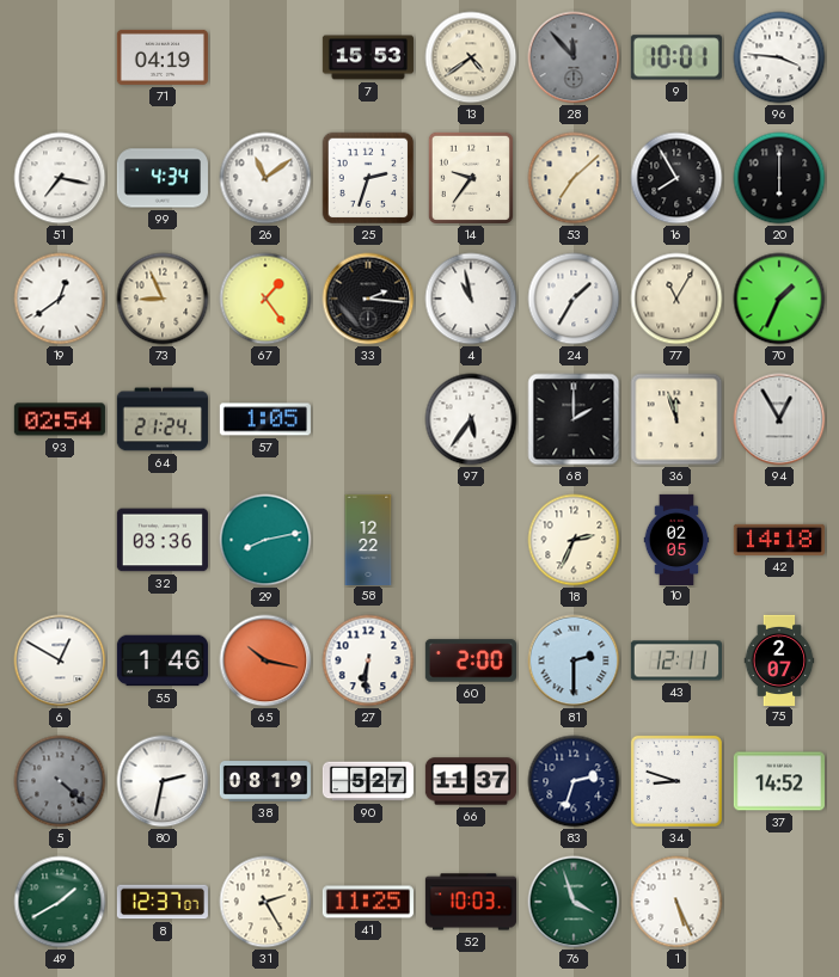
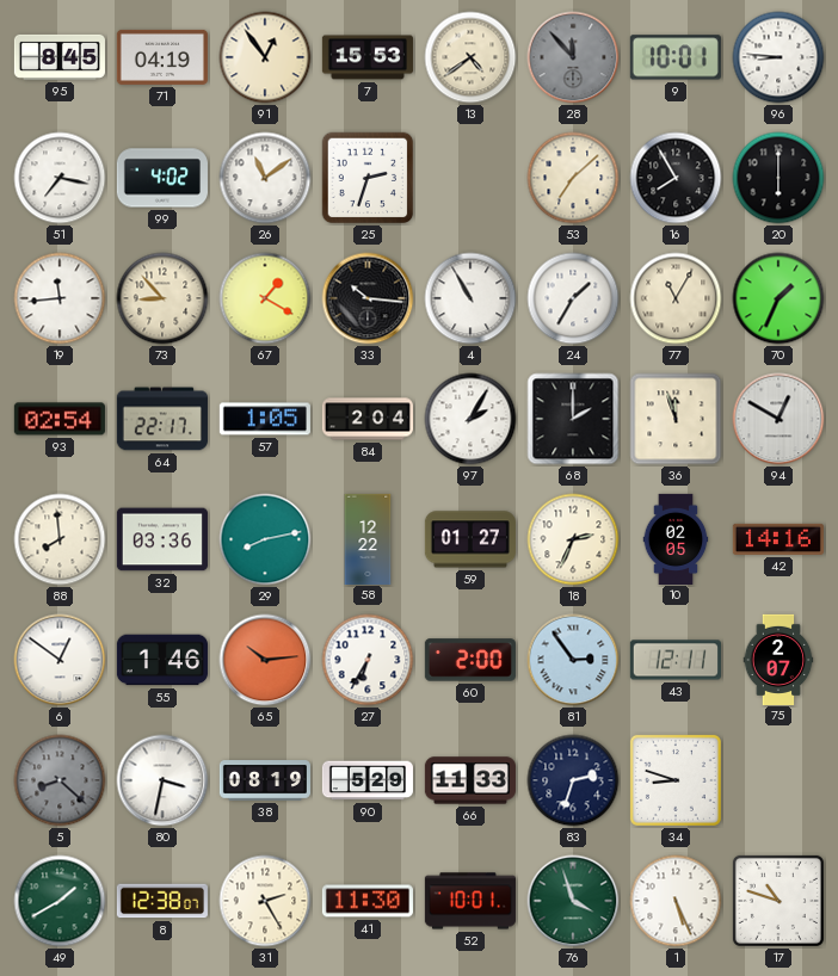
95: none -> 8:45 (60, 57)
91: none -> 12:54 (265, 57)
96: 3:46 -> 8:46 (778, 57)
99: 4:34 -> 4:02 (162, 178)
14: 9:36 -> none (471, 178)
19: 12:39 -> 11:44 (60, 298)
73: 8:56 -> 8:53 (162, 298)
67: 1:24 -> 1:20 (265, 298)
33: 2:16 -> 10:16 (368, 298)
4: 10:58 -> 10:55 (470, 298)
64: 21:24 -> 22:17 (162, 419)
84: none -> 2:04 (366, 419)
97: 5:36 -> 2:05 (470, 419)
94: 12:55 -> 12:50 (778, 419)
88: none -> 7:59 (60, 539)
59: none -> 01:27 (470, 539)
42: 14:18 -> 14:16 (778, 539)
6: 12:50 -> 12:51 (60, 660)
65: 10:17 -> 10:14 (265, 660)
27: 6:31 -> 6:35 (368, 660)
81: 2:30 -> 2:54 (573, 660)
5: 4:22 -> 8:22 (60, 780)
80: 2:32 -> 3:32 (162, 780)
90: 5:27 -> 5:29 (368, 780)
66: 11:37 -> 11:33 (470, 780)
37: 14:52 -> none (779, 781)
8: 12:37 -> 12:38 (162, 901)
41: 11:25 -> 11:30 (368, 901)
52: 10:03 -> 10:01 (470, 901)
17: none -> 10:48 (778, 901)
